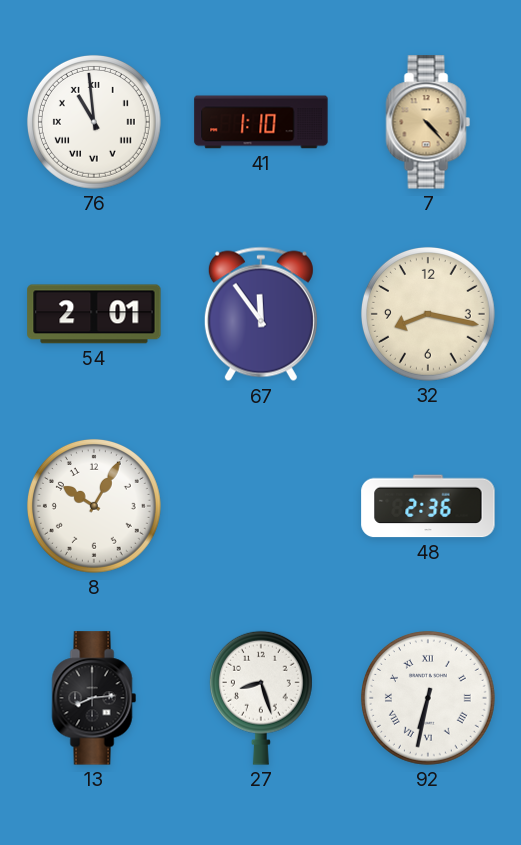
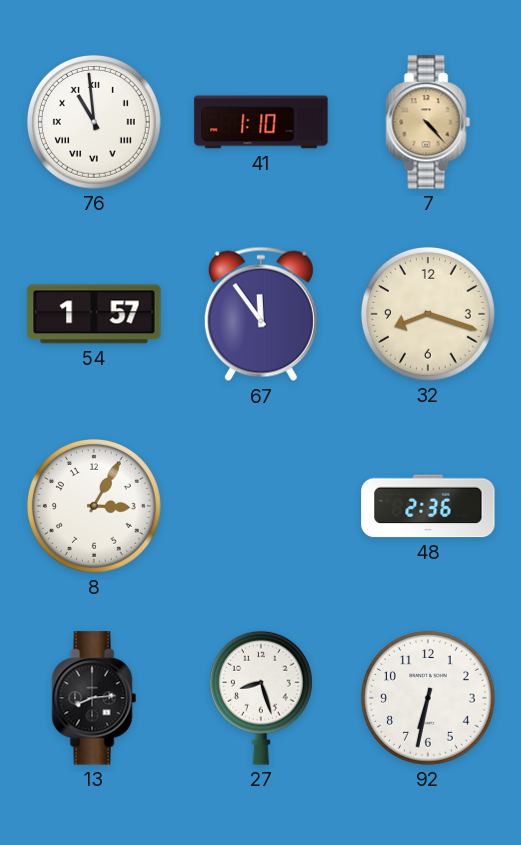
54: 2:01 -> 1:57 (94, 314)
32: 8:17 -> 8:18 (428, 314)
8: 10:05 -> 3:05 (94, 506)
92 numerals: Roman -> Arabic (428, 698)
